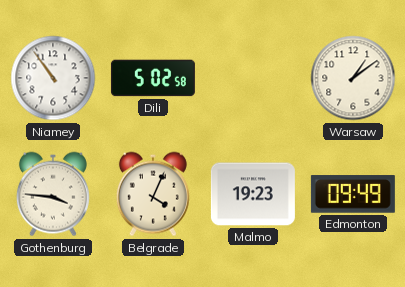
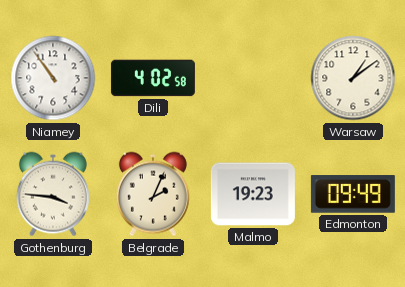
Dili: 5:02 -> 4:02 (153, 78)
Belgrade: 4:04 -> 2:04 (153, 194)
